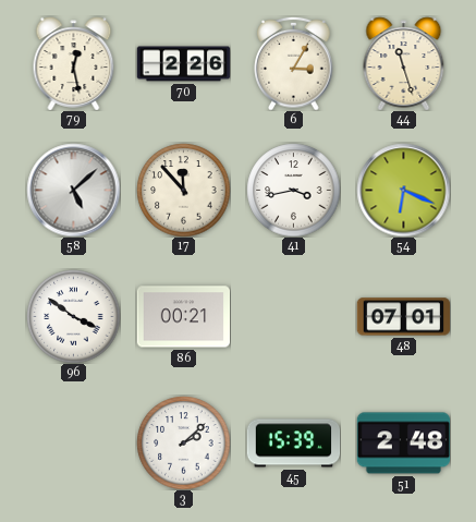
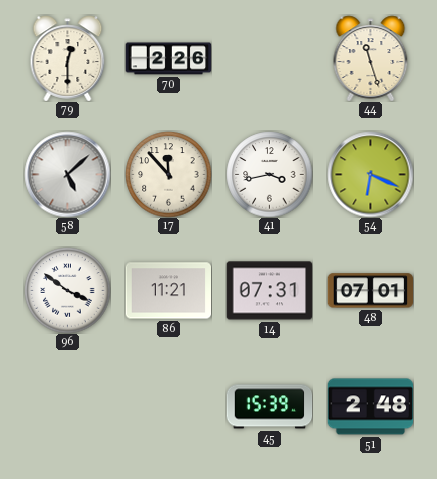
79: 12:28 -> 12:30 (68, 58)
6: 3:05 -> none (294, 63)
86: 00:21 -> 11:21 (168, 291)
14: none -> 07:31 (269, 291)
3: 2:08 -> none (183, 442)
